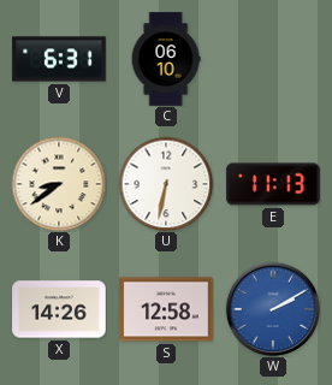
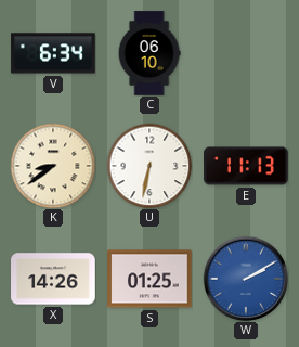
V: 6:31 -> 6:34 (53, 53)
S: 12:58 -> 01:25 (149, 279)
